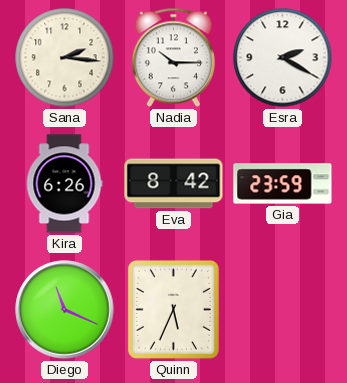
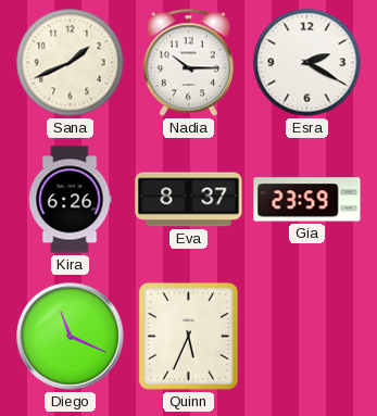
Sana: 2:16 -> 1:41 (71, 63)
Eva: 8:42 -> 8:37 (189, 200)
